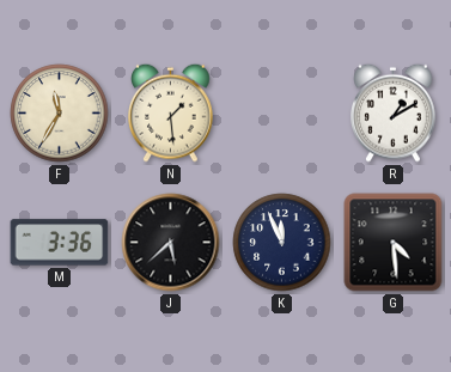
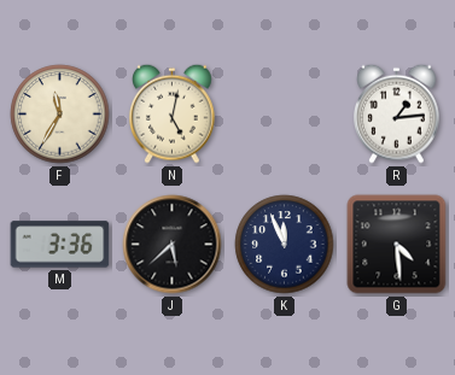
N: 1:29 -> 5:02 (173, 113)
R: 1:10 -> 1:14 (397, 113)
